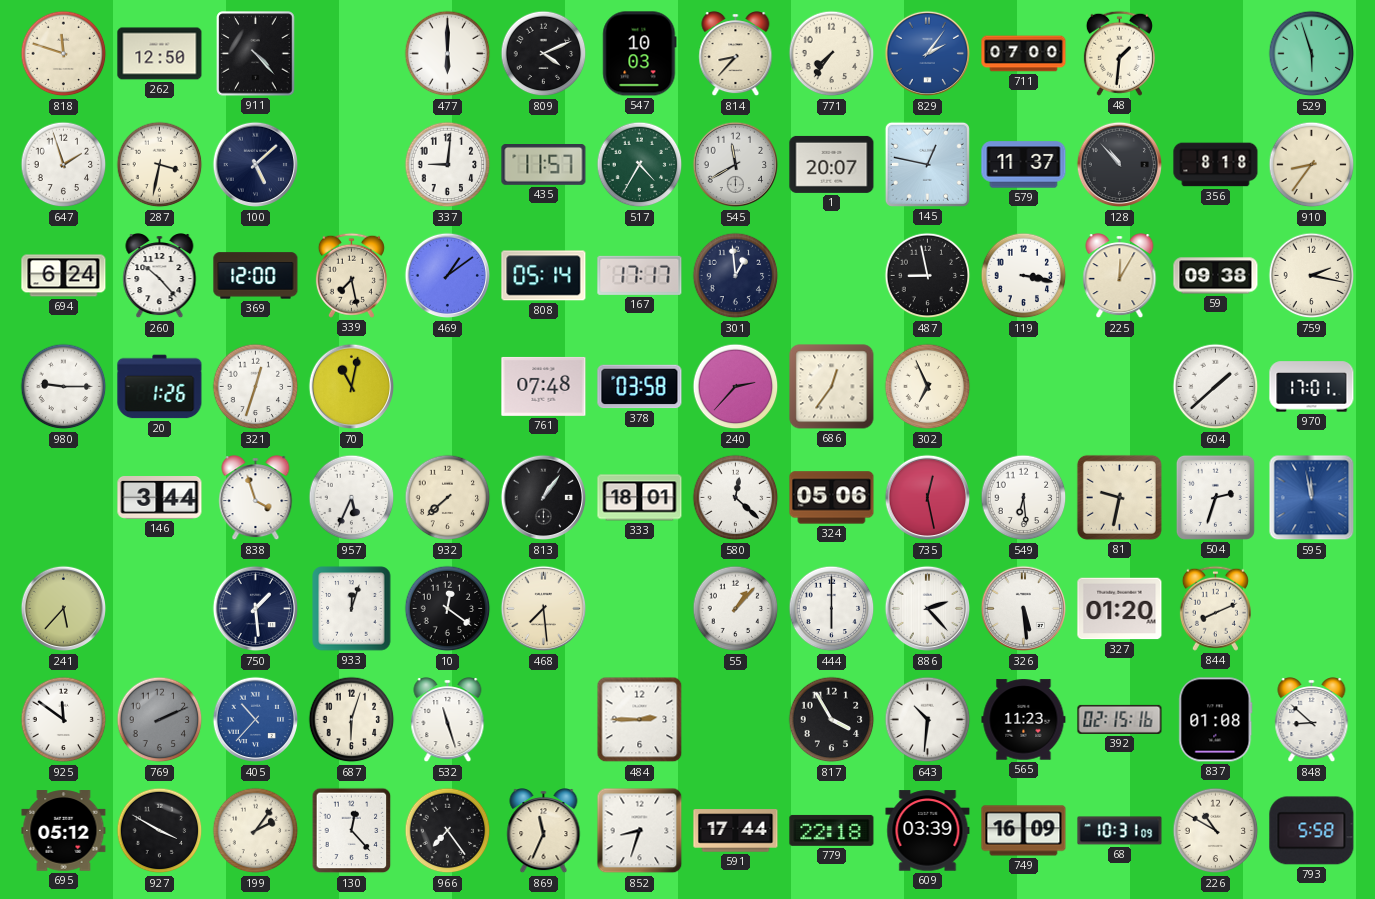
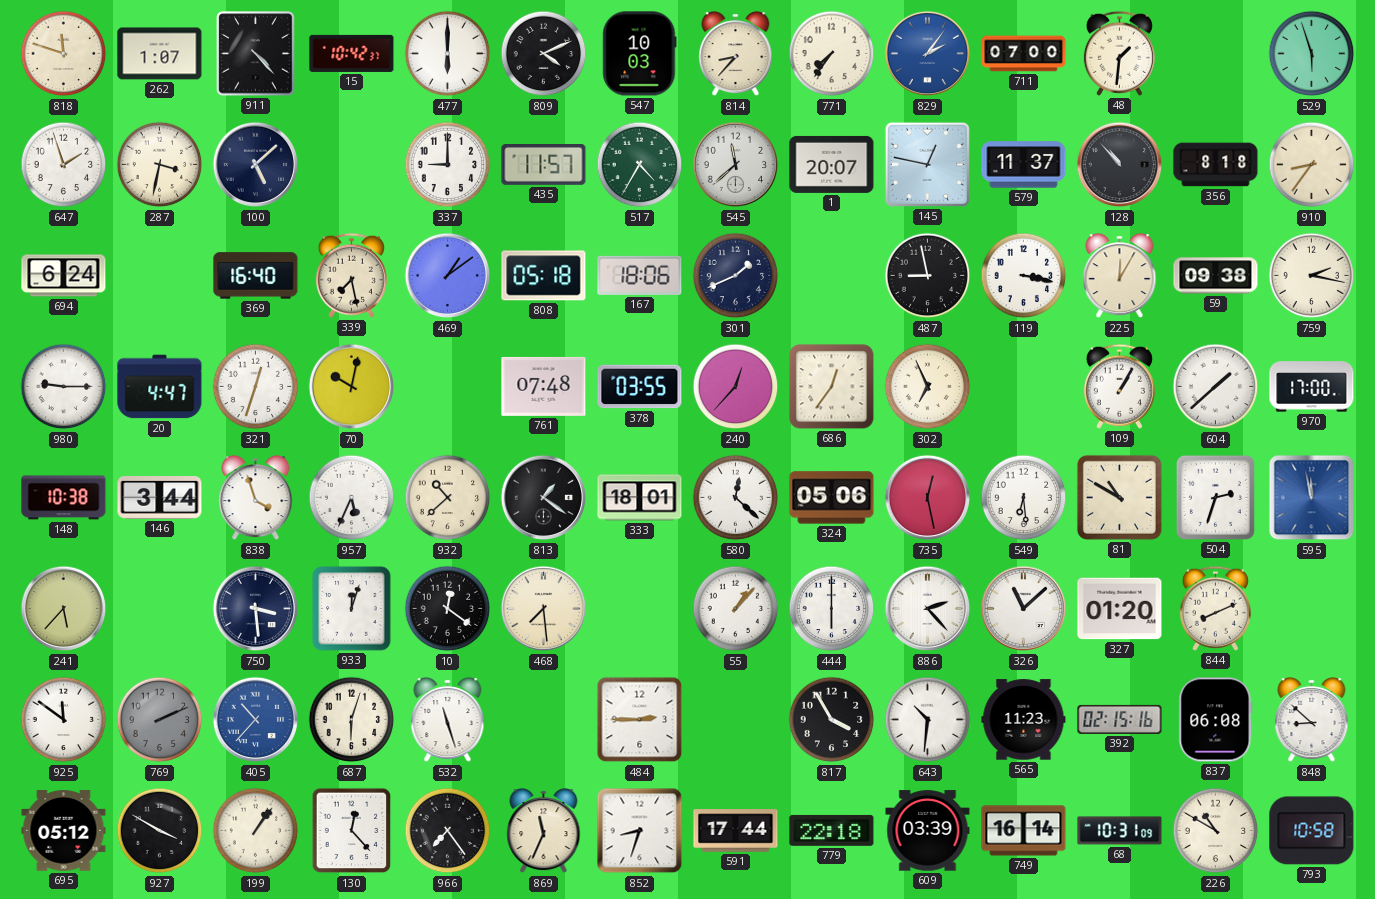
262: 12:50 -> 1:07 (160, 54)
15: none -> 10:42 (352, 53)
337: 9:01 -> 9:00 (448, 165)
545: 11:40 -> 11:38 (736, 165)
260: 10:23 -> none (160, 276)
369: 12:00 -> 16:40 (256, 276)
808: 05:14 -> 05:18 (544, 276)
167: 17:17 -> 18:06 (640, 275)
301: 12:59 -> 1:41 (736, 276)
20: 1:26 -> 4:47 (160, 387)
70: 11:02 -> 10:02 (352, 387)
378: 03:58 -> 03:55 (640, 387)
240: 2:37 -> 12:37 (736, 387)
109: none -> 1:05 (1119, 386)
970: 17:01 -> 17:00 (1312, 387)
148: none -> 10:38 (64, 498)
932: 7:38 -> 10:38 (448, 498)
813: 1:06 -> 1:21 (544, 498)
81: 9:32 -> 10:50 (1119, 497)
750: 1:29 -> 3:29 (256, 609)
326: 5:29 -> 11:08 (1024, 609)
837: 01:08 -> 06:08 (1216, 720)
199: 2:06 -> 1:06 (256, 831)
749: 16:09 -> 16:14 (1024, 831)
793: 5:58 -> 10:58 (1312, 831)
